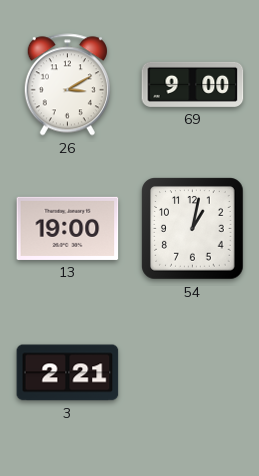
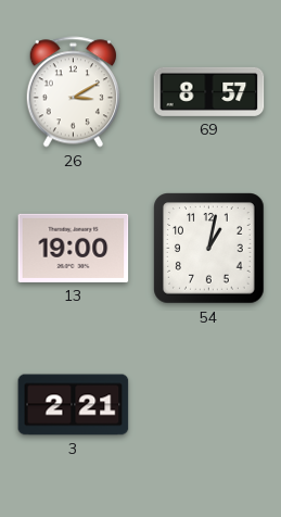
69: 9:00 -> 8:57 (209, 91)
